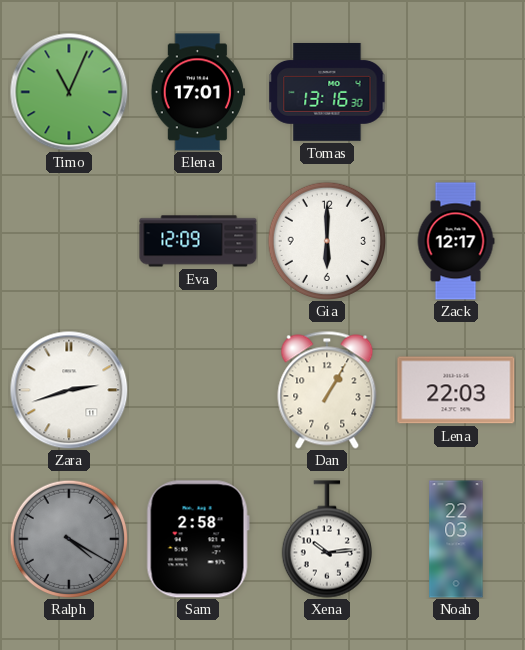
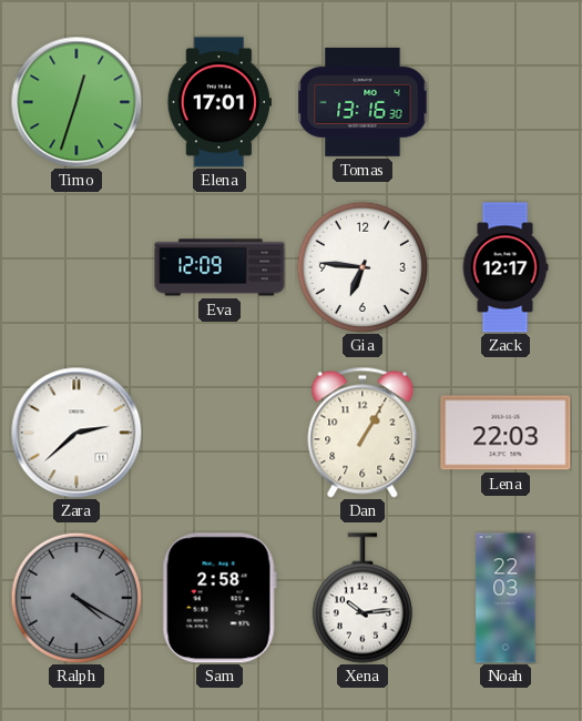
Timo: 11:04 -> 12:33 (76, 102)
Gia: 6:00 -> 6:46 (361, 266)
Zara: 2:42 -> 2:38 (76, 433)
